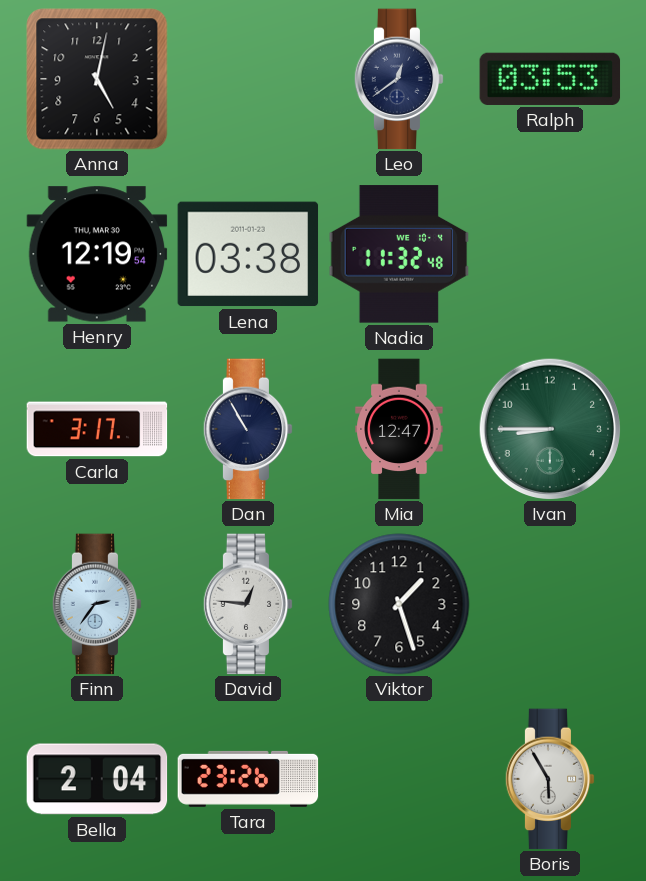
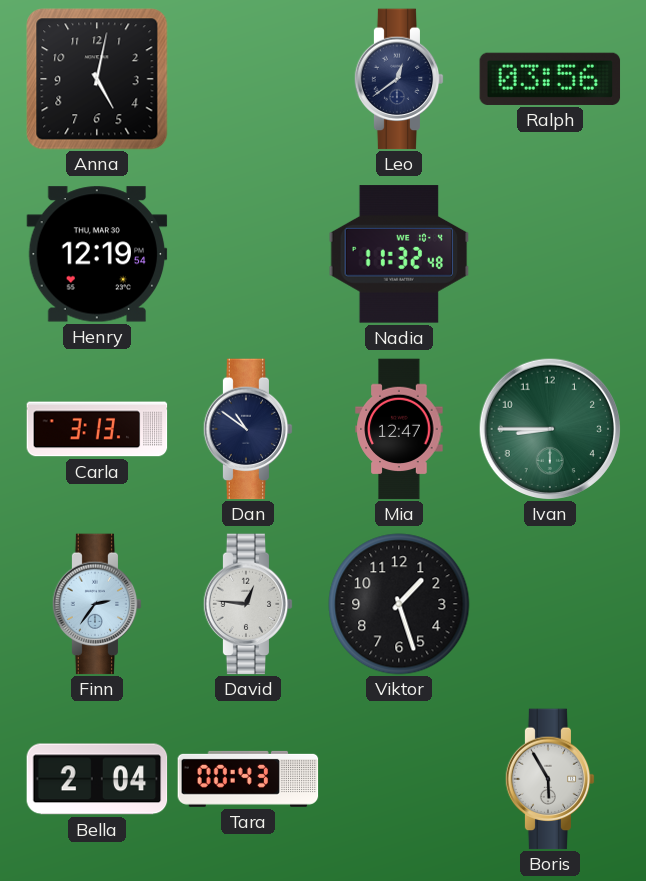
Ralph: 03:53 -> 03:56 (550, 79)
Lena: 03:38 -> none (248, 254)
Carla: 3:17 -> 3:13 (97, 429)
Dan: 10:55 -> 10:51 (248, 429)
Tara: 23:26 -> 00:43 (248, 779)
